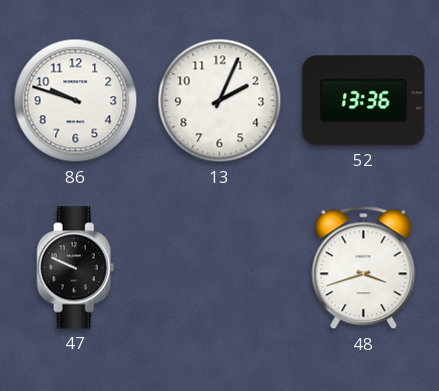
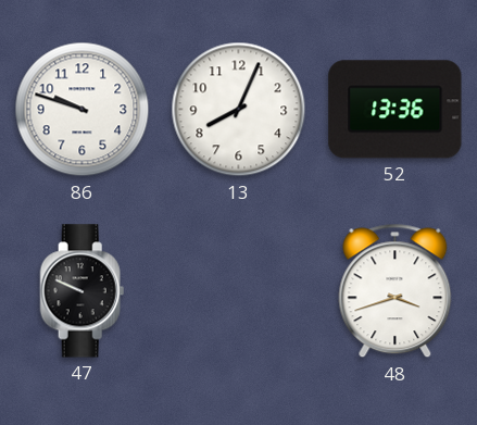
13: 2:04 -> 8:04 (239, 110)
